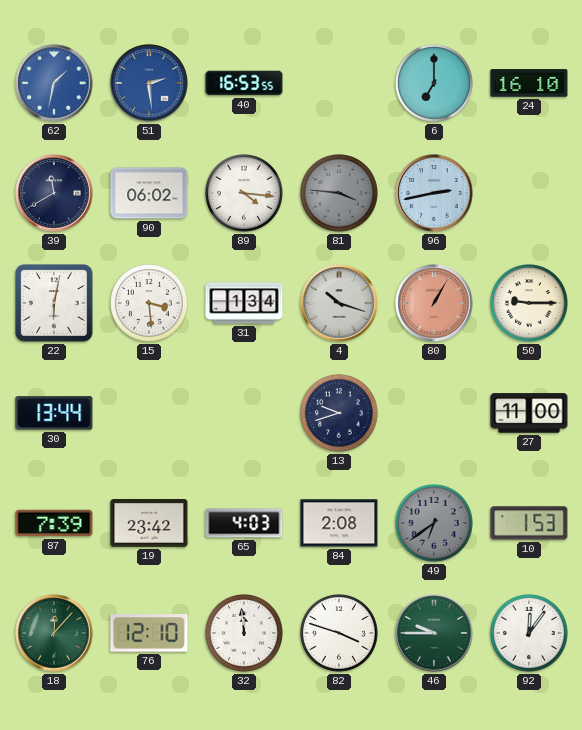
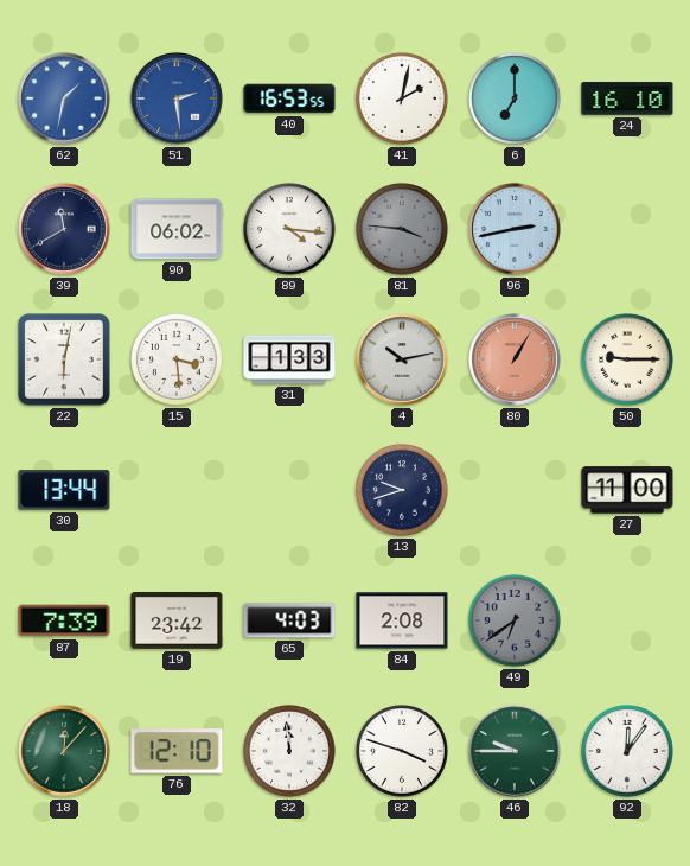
41: none -> 2:02 (403, 100)
31: 1:34 -> 1:33 (289, 359)
4: 10:18 -> 10:13 (402, 359)
10: 1:53 -> none (529, 523)
